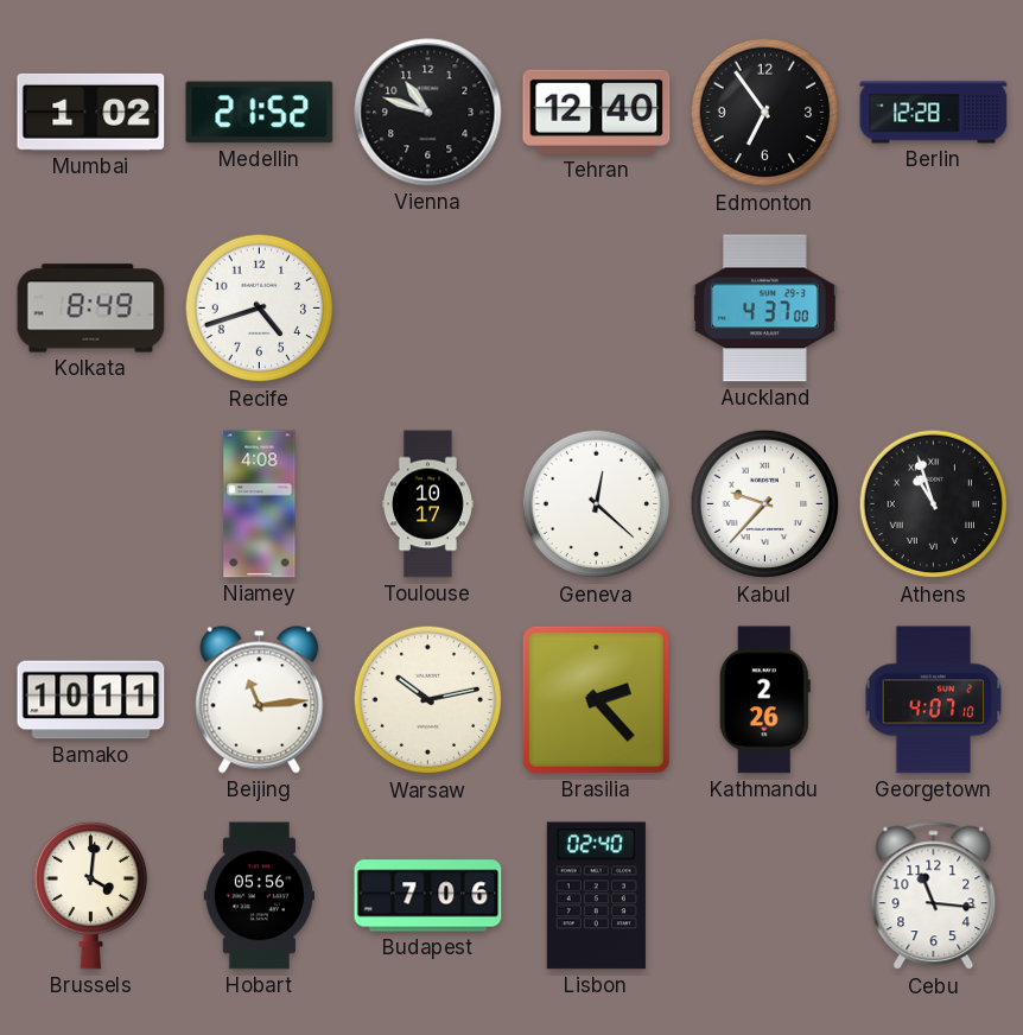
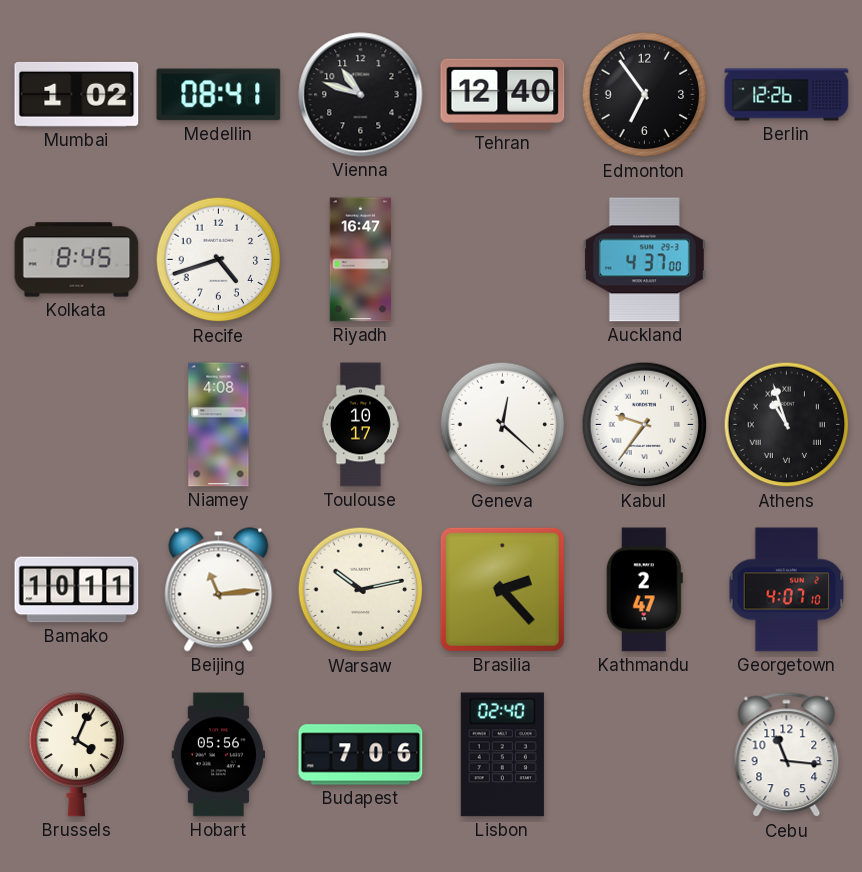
Medellin: 21:52 -> 08:41 (219, 95)
Berlin: 12:28 -> 12:26 (787, 95)
Kolkata: 8:49 -> 8:45 (77, 260)
Riyadh: none -> 16:47 (361, 260)
Kabul: 9:37 -> 9:36 (645, 425)
Kathmandu: 2:26 -> 2:47 (644, 590)
Brussels: 4:01 -> 4:04 (77, 754)
